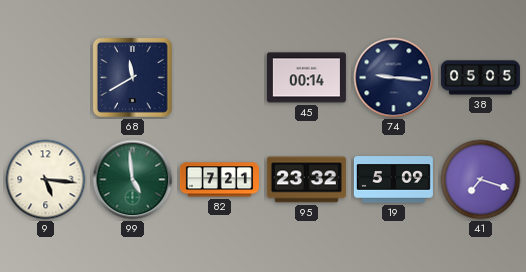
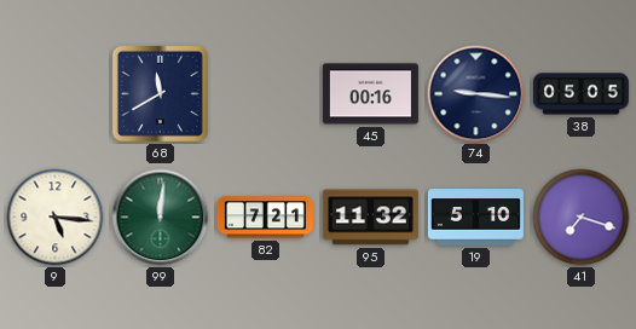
45: 00:14 -> 00:16 (370, 94)
99: 4:59 -> 12:01 (161, 218)
95: 23:32 -> 11:32 (370, 218)
19: 5:09 -> 5:10 (475, 218)
